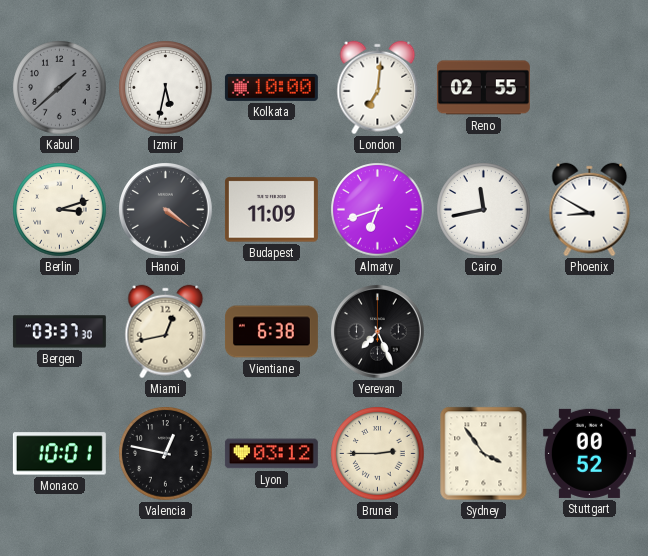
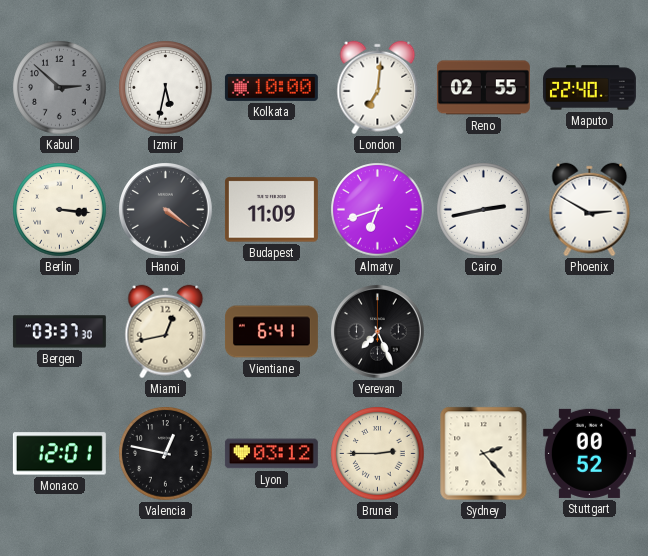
Kabul: 1:38 -> 2:52 (60, 88)
Maputo: none -> 22:40 (589, 88)
Berlin: 3:12 -> 3:16 (60, 210)
Cairo: 11:43 -> 2:43 (484, 210)
Phoenix: 8:50 -> 2:50 (590, 210)
Vientiane: 6:38 -> 6:41 (271, 332)
Monaco: 10:01 -> 12:01 (59, 454)
Sydney: 3:54 -> 2:23 (484, 454)
